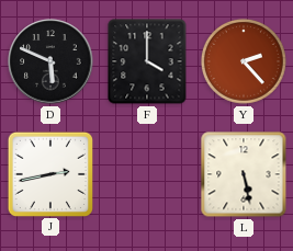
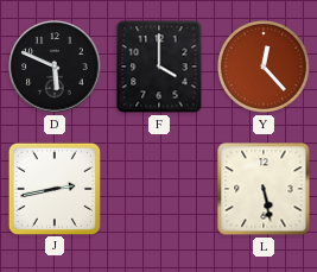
Y: 2:23 -> 12:23 (264, 67)
